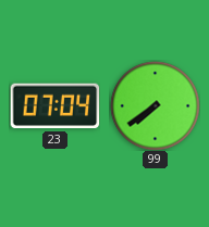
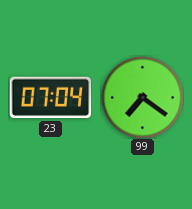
99: 7:39 -> 7:21 (142, 97)
